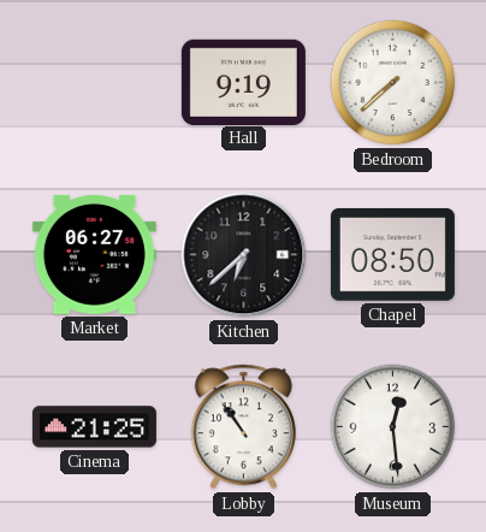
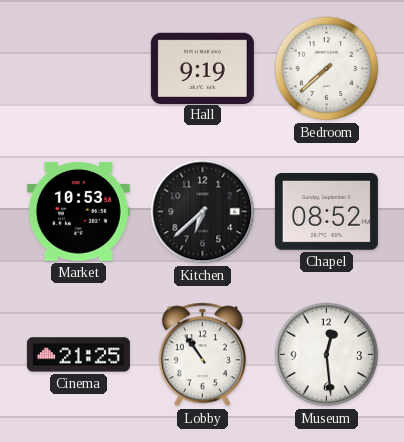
Market: 06:27 -> 10:53 (78, 212)
Chapel: 08:50 -> 08:52 (326, 212)
